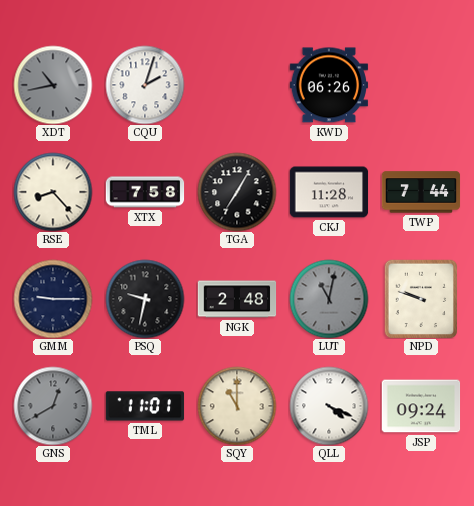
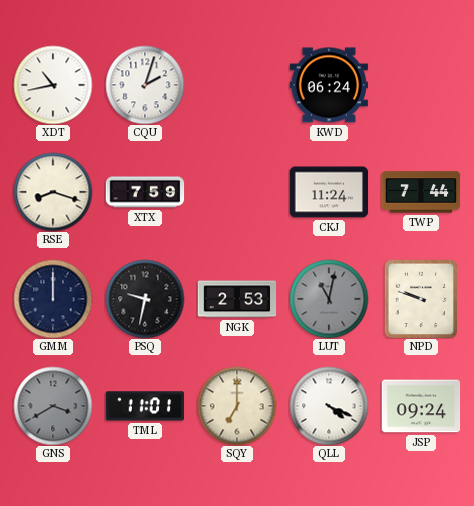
XDT dial: grey -> white (53, 85)
KWD: 06:26 -> 06:24 (329, 85)
RSE: 8:23 -> 8:18 (53, 192)
XTX: 7:58 -> 7:59 (145, 192)
TGA: 7:05 -> none (237, 192)
CKJ: 11:28 -> 11:24 (329, 192)
GMM: 9:15 -> 12:00 (53, 299)
NGK: 2:48 -> 2:53 (237, 299)
GNS: 12:40 -> 3:40 (53, 406)
SQY: 11:00 -> 7:00 (237, 406)
